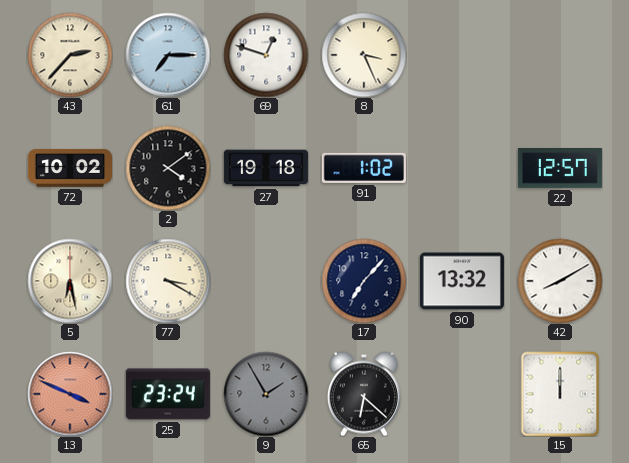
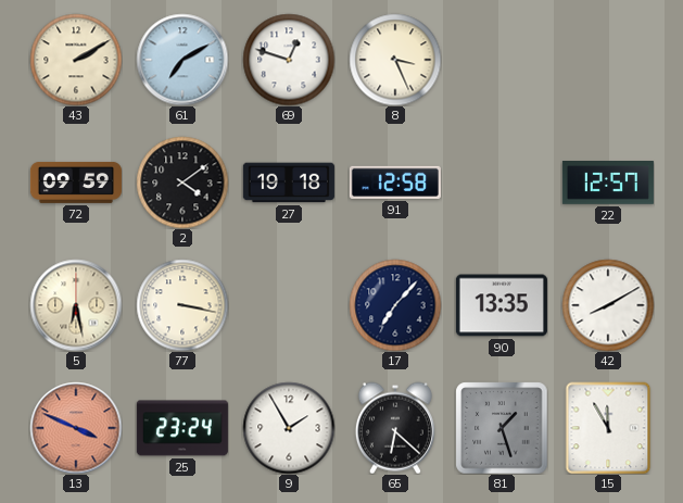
43: 2:37 -> 2:10 (76, 60)
61: 7:15 -> 7:10 (182, 60)
72: 10:02 -> 09:59 (76, 183)
91: 1:02 -> 12:58 (395, 183)
77: 3:20 -> 3:17 (182, 305)
90: 13:32 -> 13:35 (502, 305)
9 dial: grey -> white (289, 428)
81: none -> 1:27 (502, 428)
15: 12:00 -> 11:55 (608, 428)
